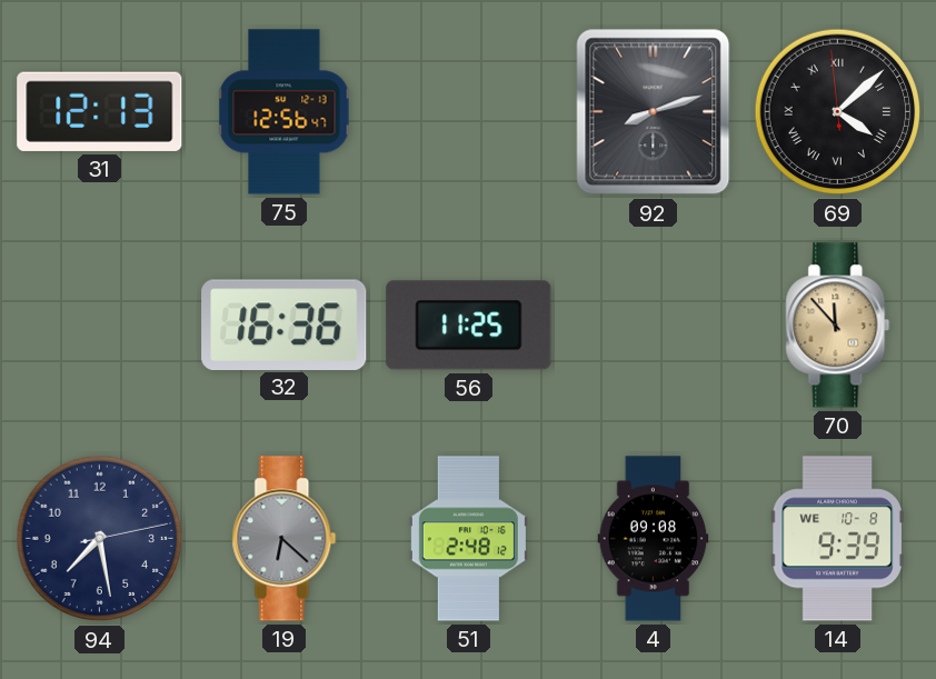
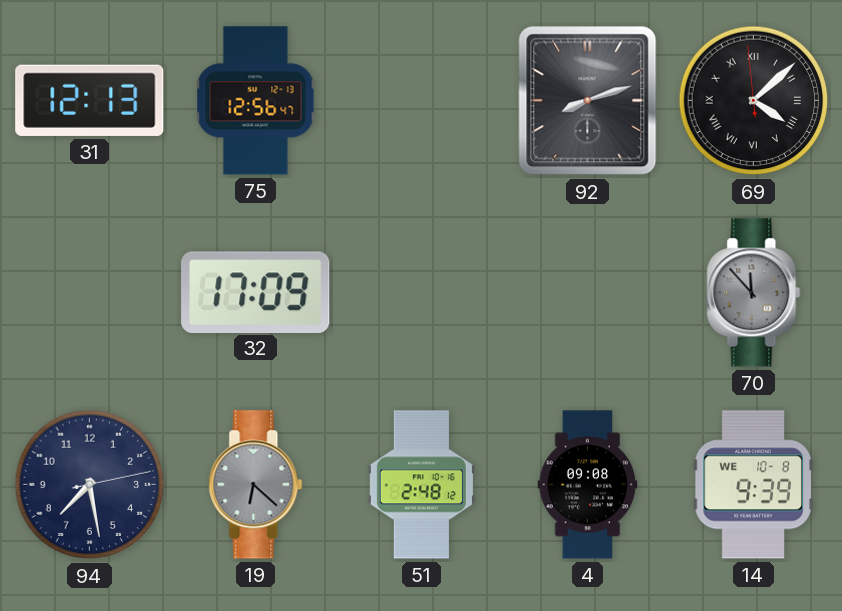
32: 16:36 -> 17:09 (256, 292)
56: 11:25 -> none (469, 326)
70 dial: champagne -> grey (754, 293)
